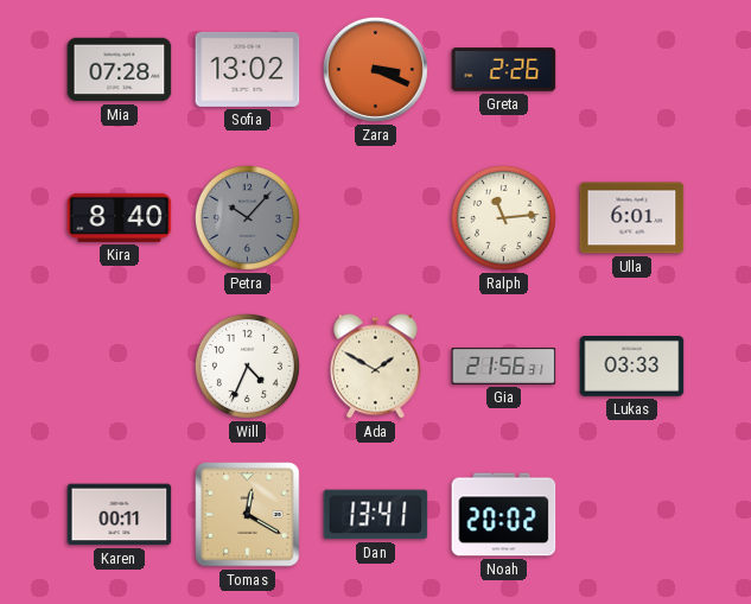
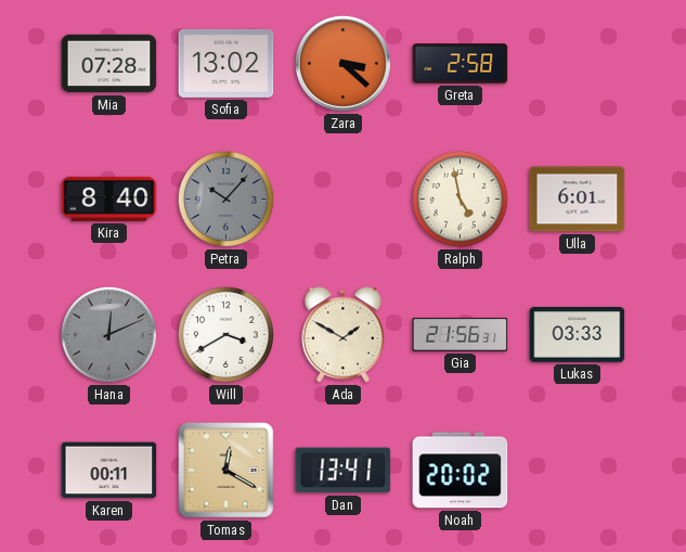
Zara: 3:19 -> 3:22 (342, 63)
Greta: 2:26 -> 2:58 (461, 64)
Ralph: 11:14 -> 4:58 (460, 198)
Hana: none -> 12:11 (108, 334)
Will: 4:34 -> 3:40 (225, 334)
